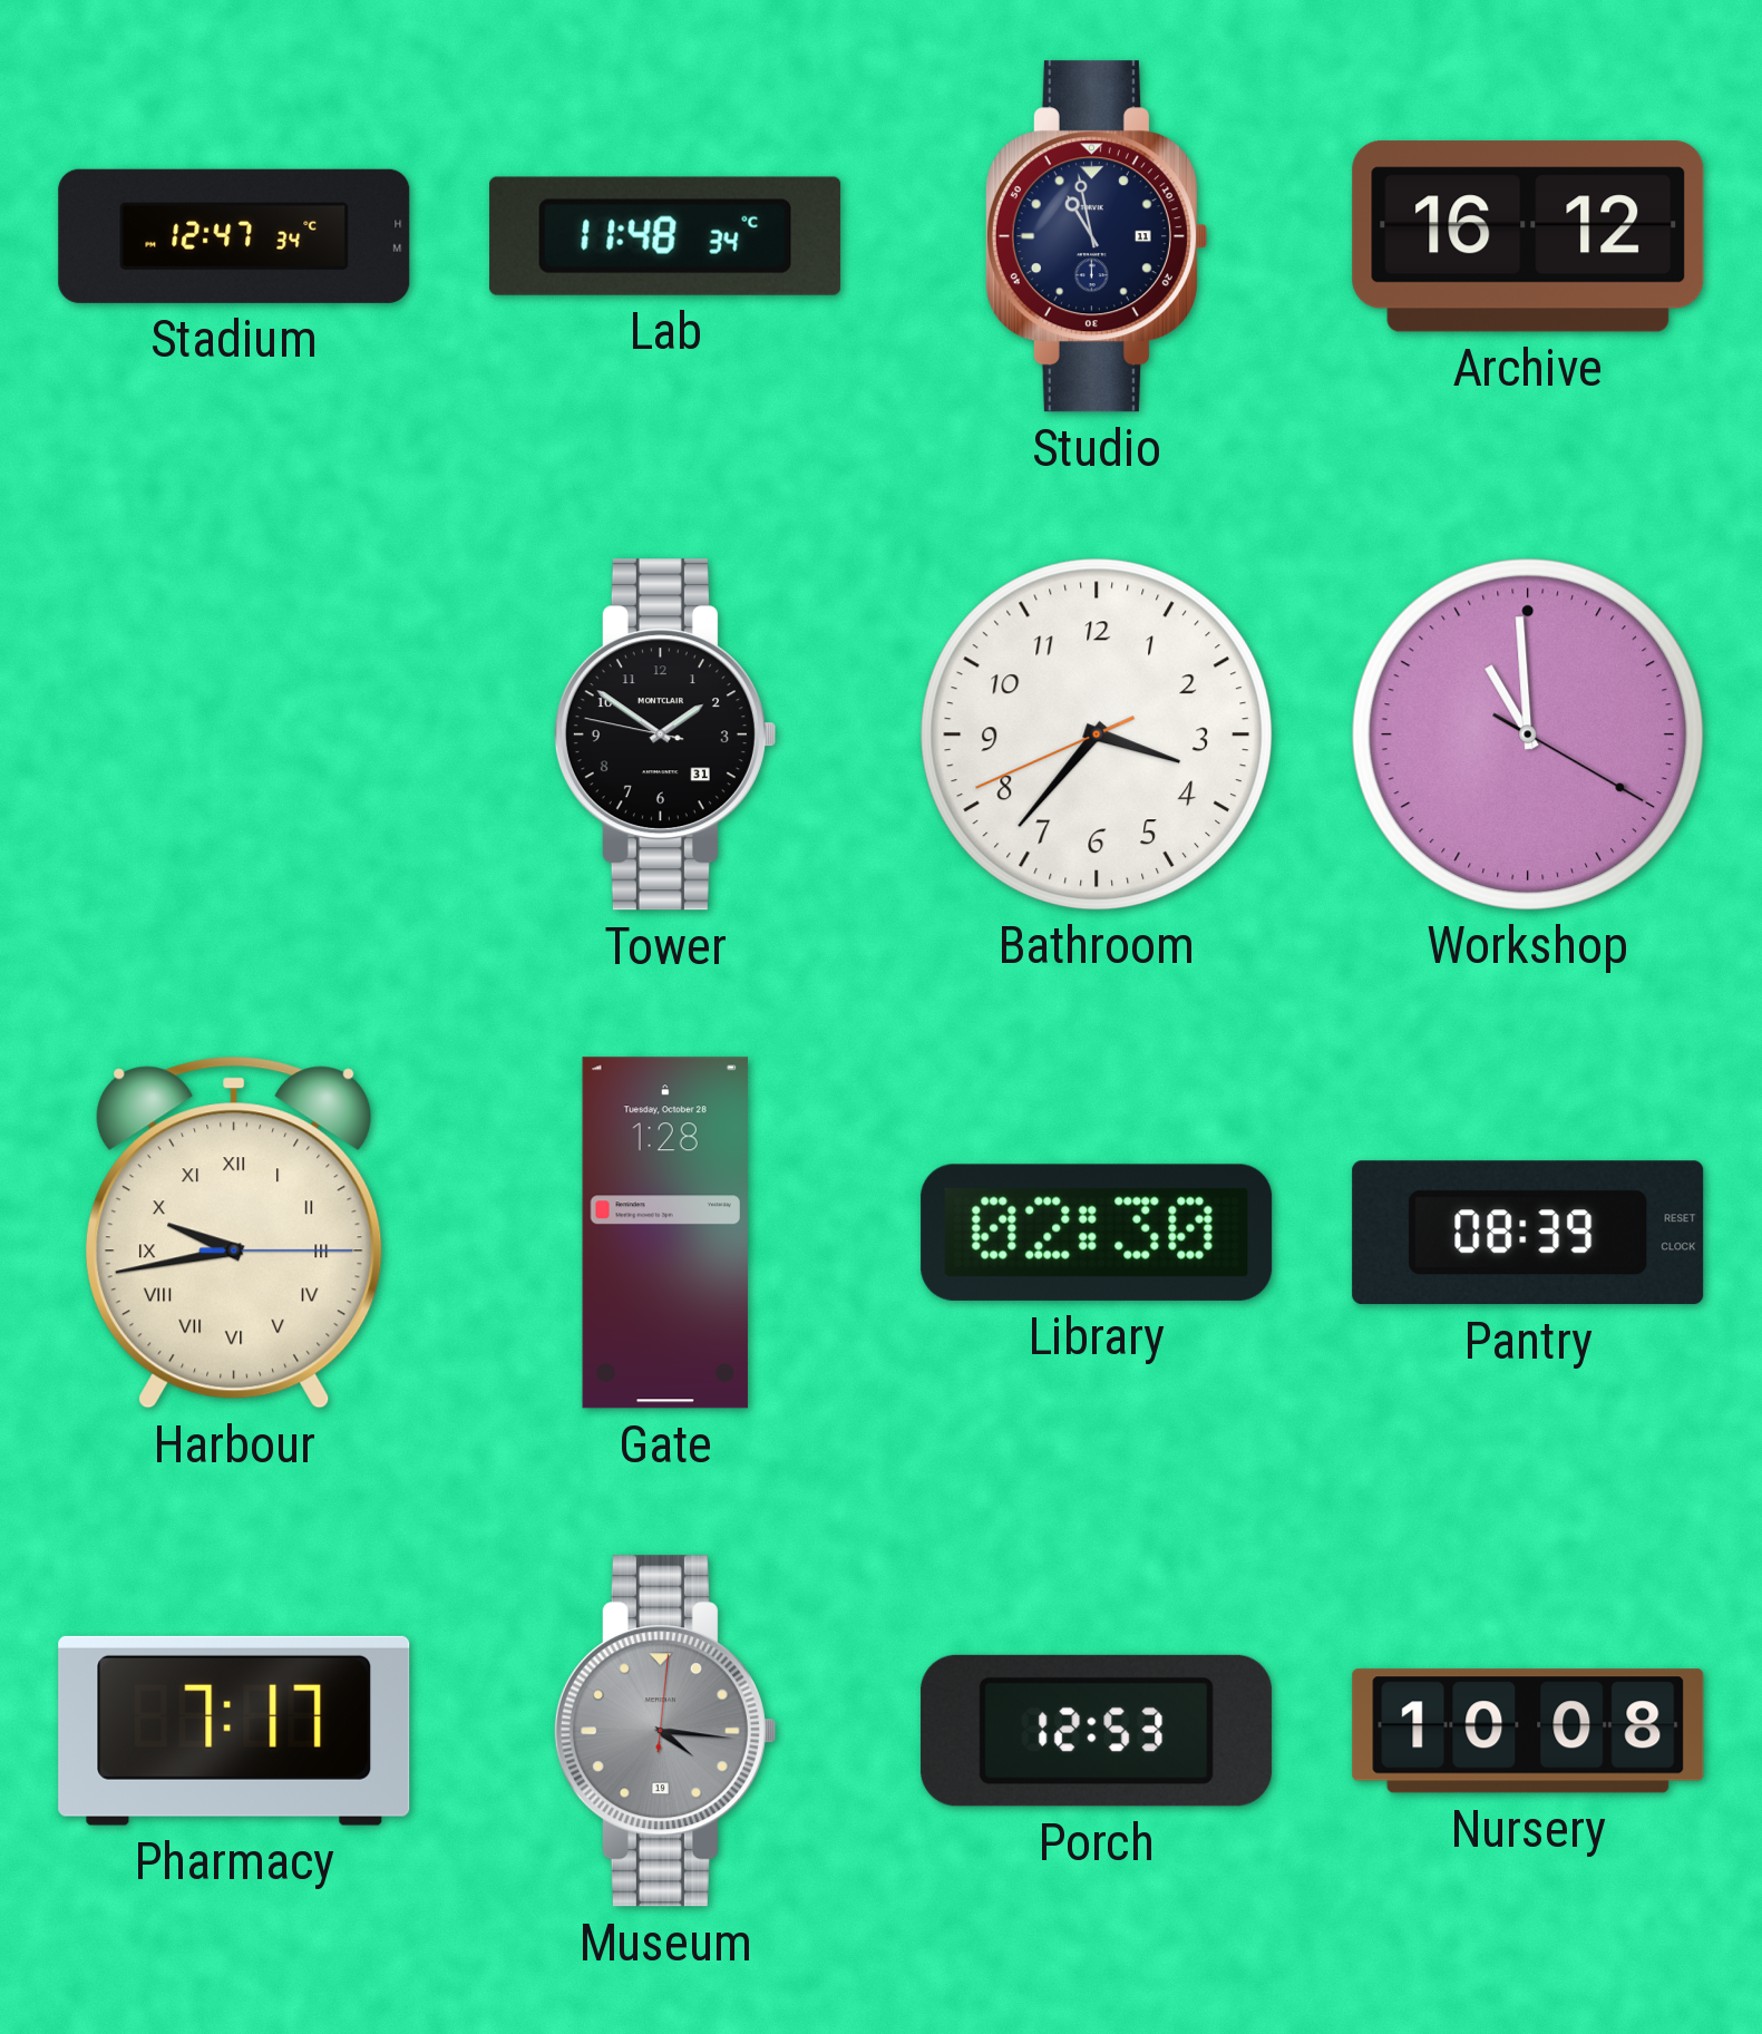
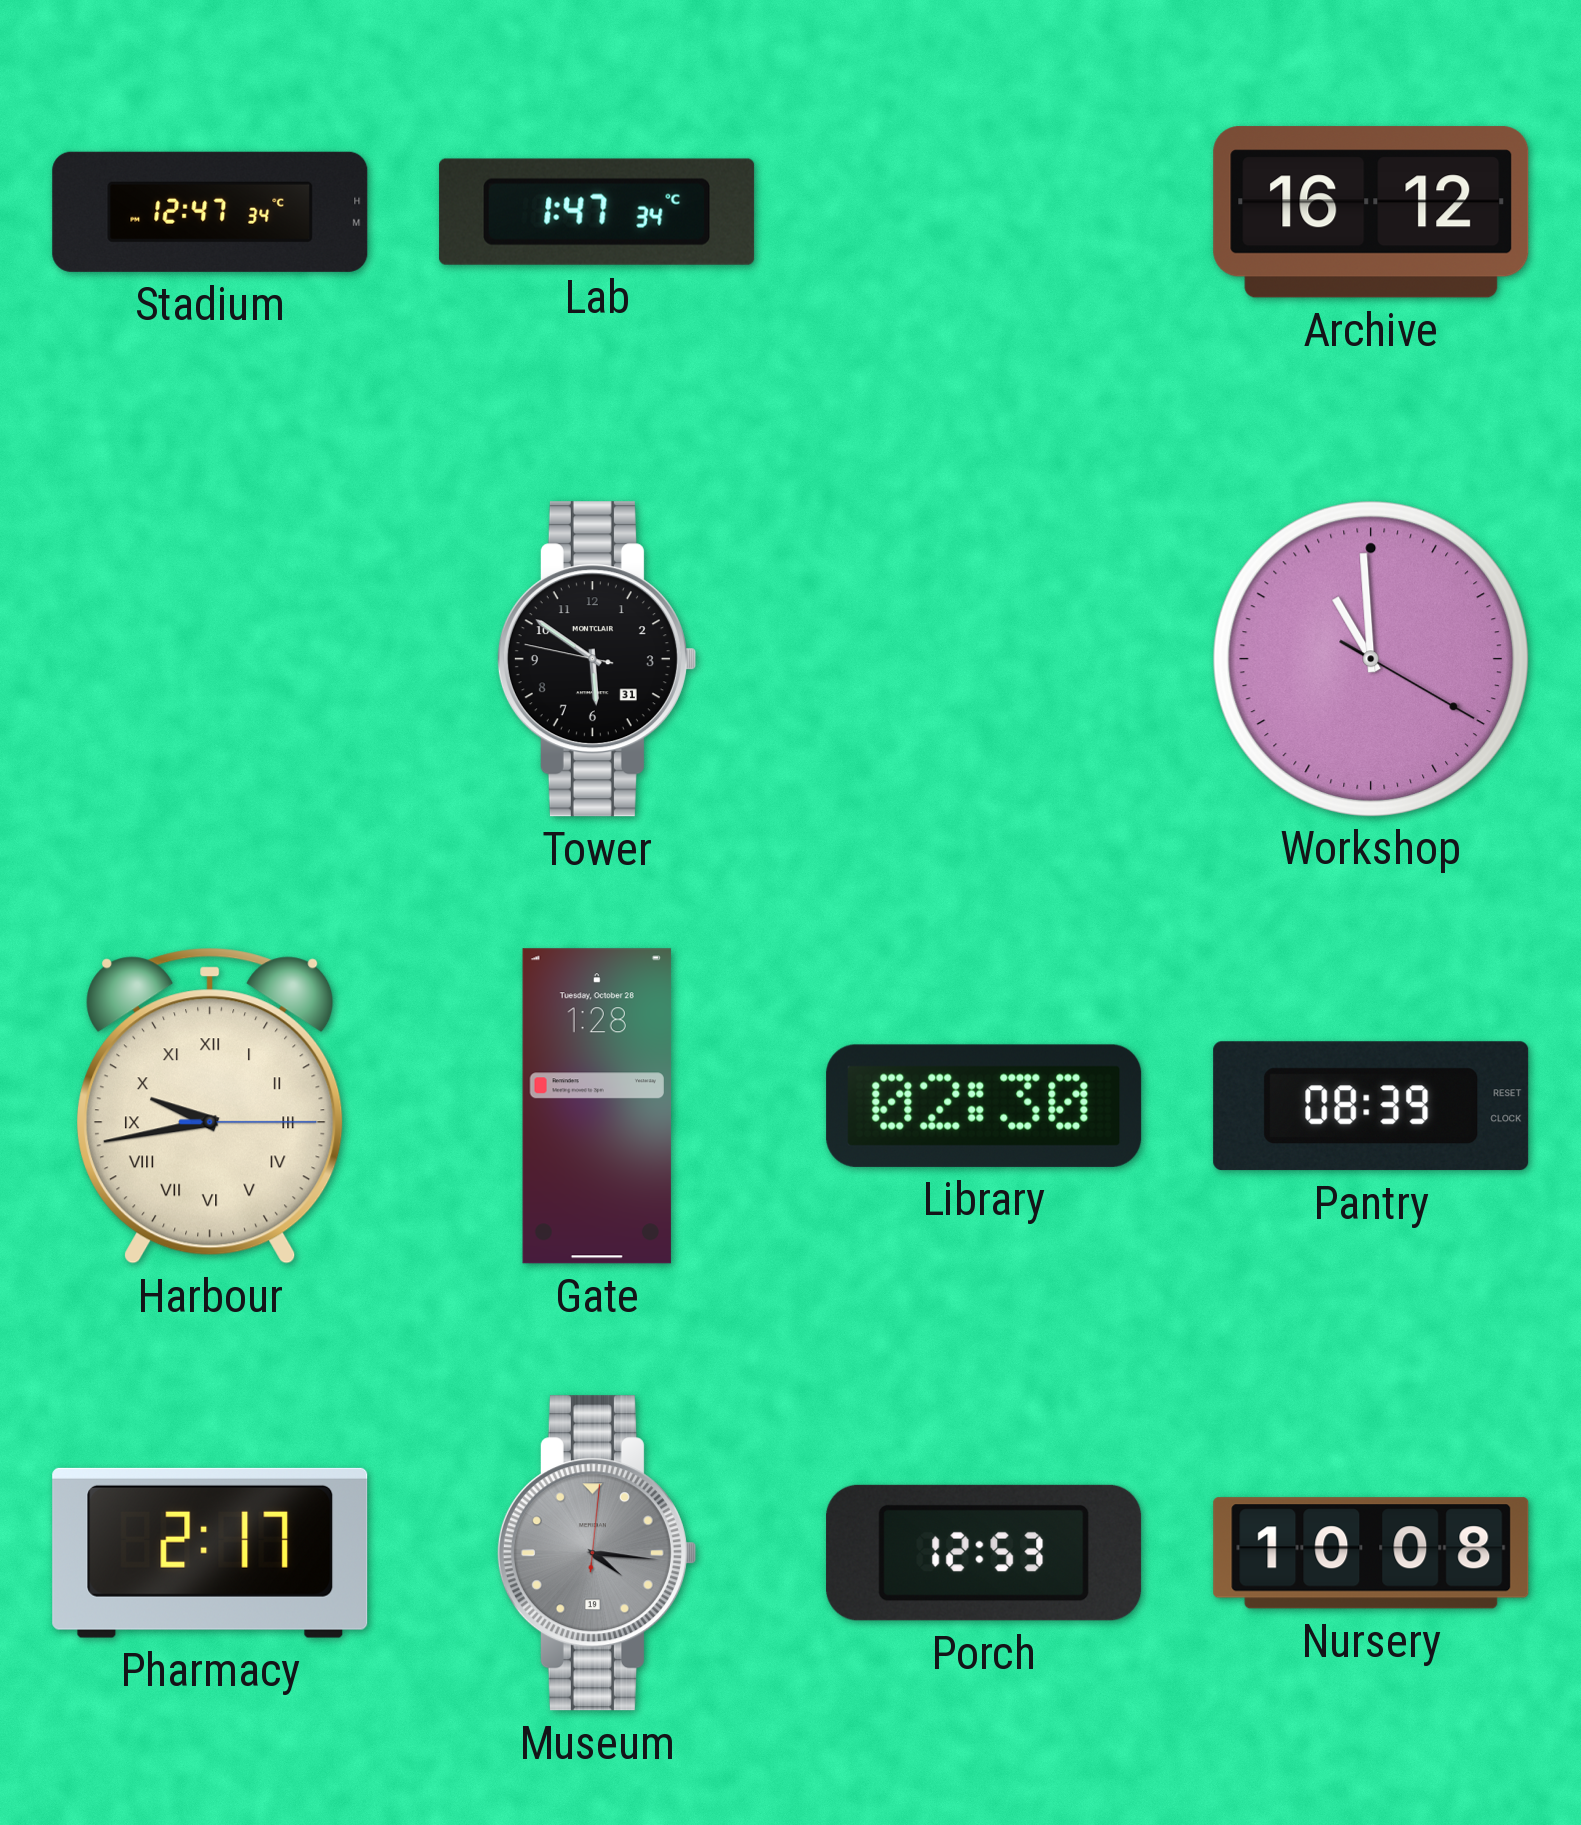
Lab: 11:48 -> 1:47 (597, 212)
Studio: 10:58 -> none (1096, 236)
Tower: 1:50 -> 5:50 (596, 659)
Bathroom: 3:36 -> none (1096, 733)
Pharmacy: 7:17 -> 2:17 (210, 1553)
